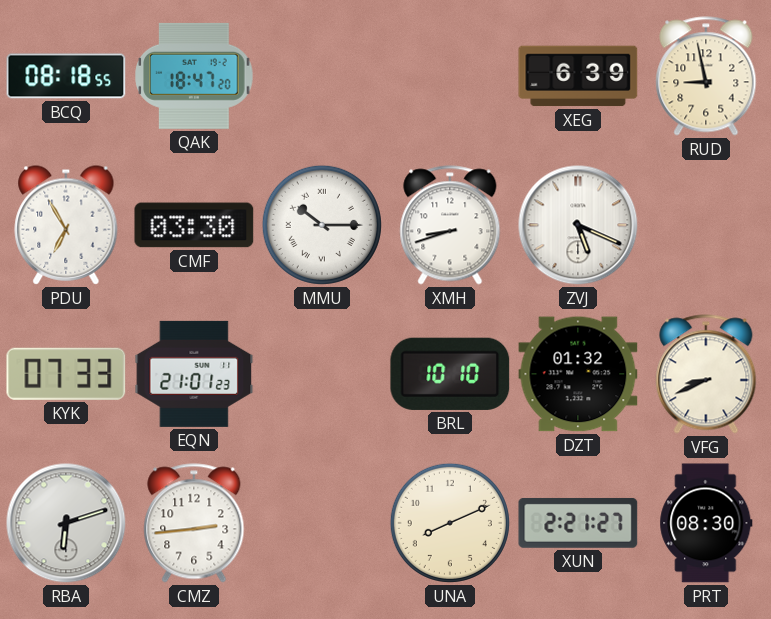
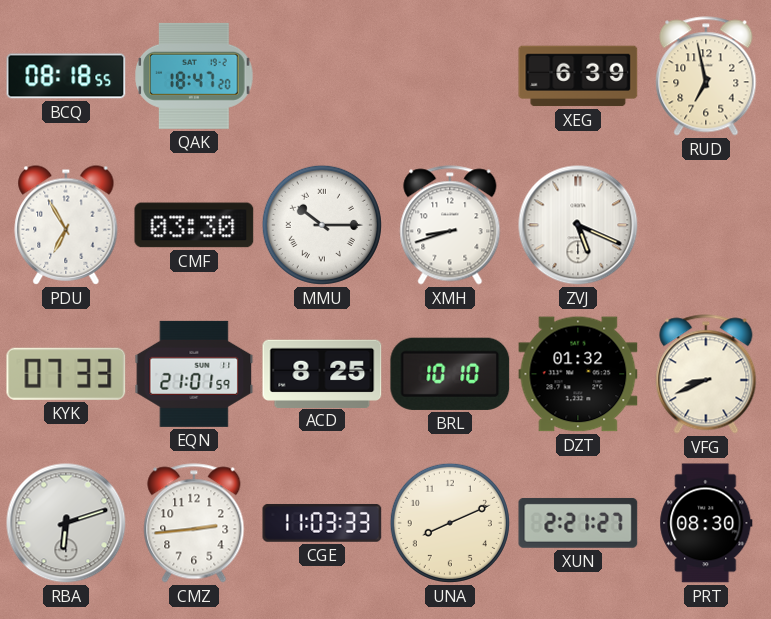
RUD: 8:58 -> 6:58 (706, 76)
EQN: 21:01:23 -> 21:01:59 (194, 374)
ACD: none -> 8:25 (322, 373)
CGE: none -> 11:03 (322, 523)
